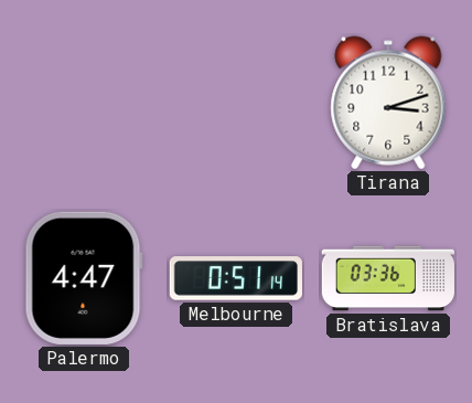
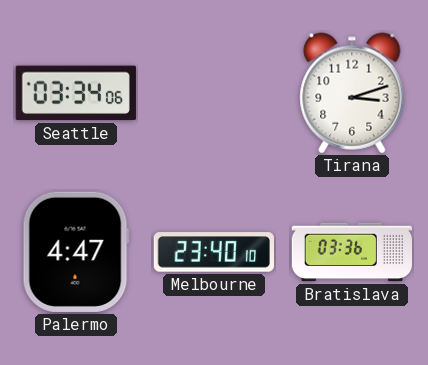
Seattle: none -> 03:34 (76, 93)
Melbourne: 0:51 -> 23:40 (214, 252)
